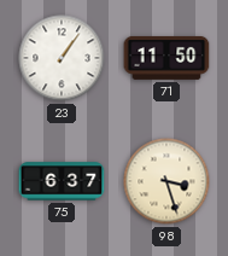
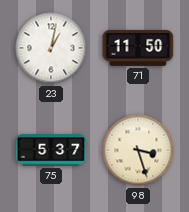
23: 1:06 -> 1:02 (51, 48)
75: 6:37 -> 5:37 (51, 150)
